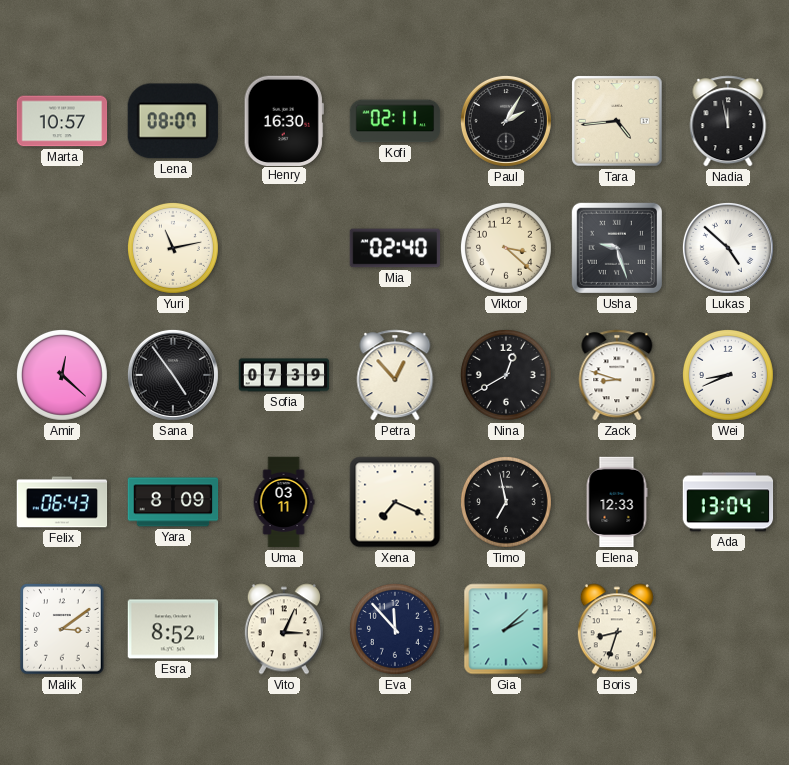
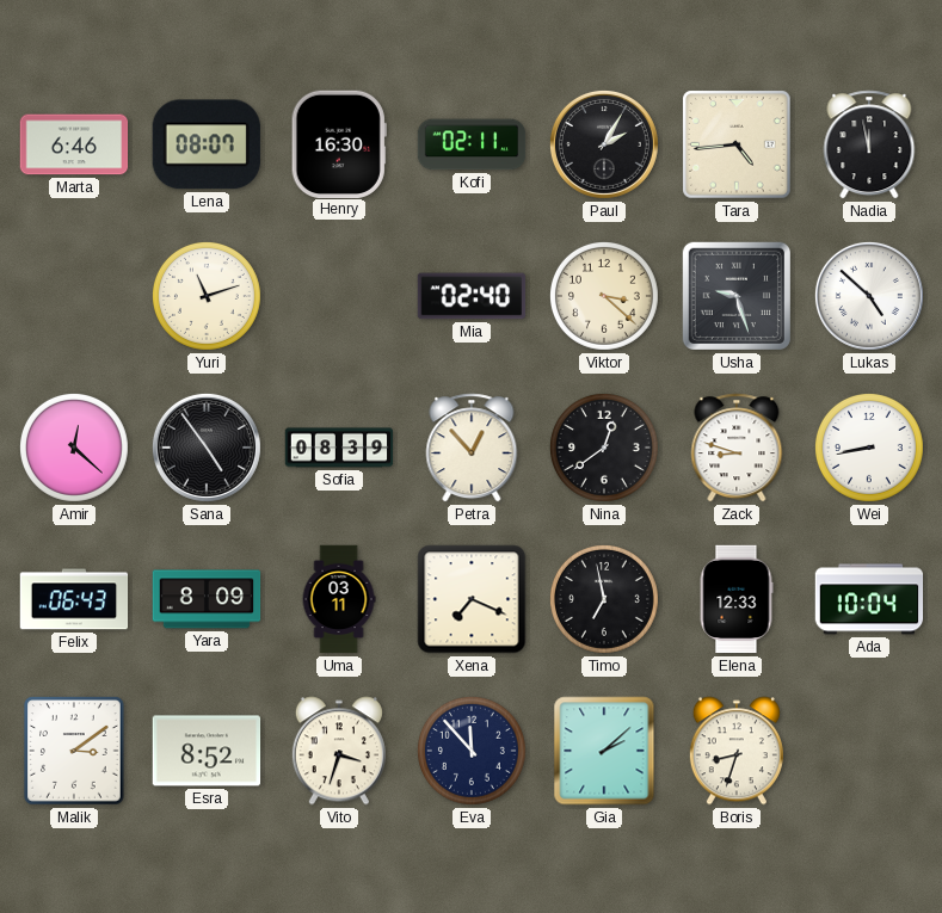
Marta: 10:57 -> 6:46 (74, 144)
Yuri: 11:13 -> 11:12 (207, 296)
Sofia: 07:39 -> 08:39 (339, 448)
Nina: 12:40 -> 12:39 (604, 448)
Wei: 8:41 -> 8:43 (869, 448)
Ada: 13:04 -> 10:04 (869, 599)
Vito: 3:04 -> 3:33 (339, 751)
